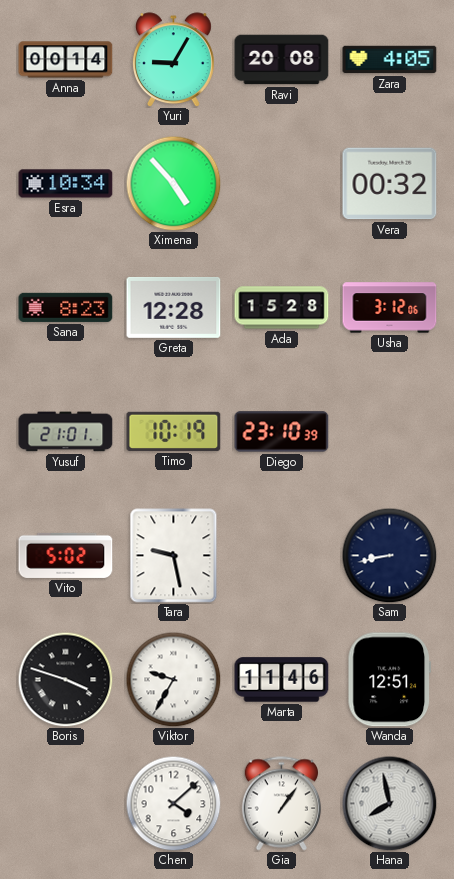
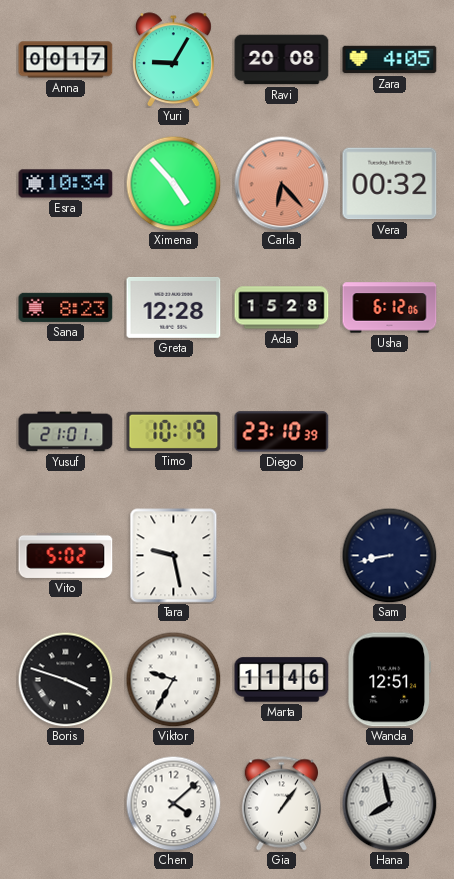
Anna: 00:14 -> 00:17 (66, 60)
Carla: none -> 6:23 (281, 183)
Usha: 3:12 -> 6:12 (390, 308)
